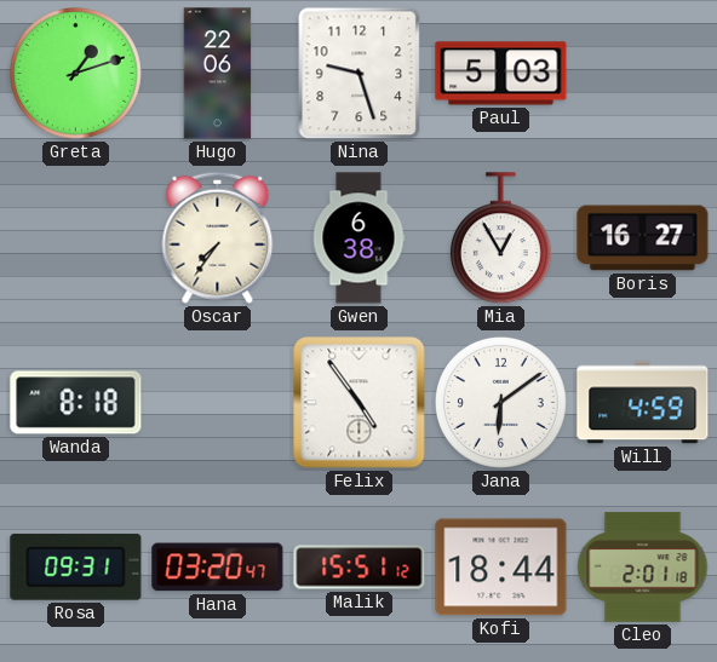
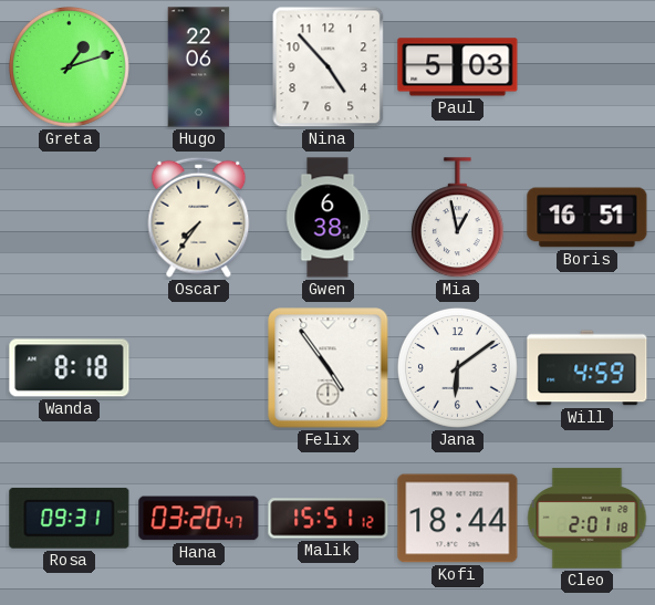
Nina: 9:27 -> 4:53 (329, 67)
Mia: 12:55 -> 12:58 (457, 218)
Boris: 16:27 -> 16:51 (588, 218)
